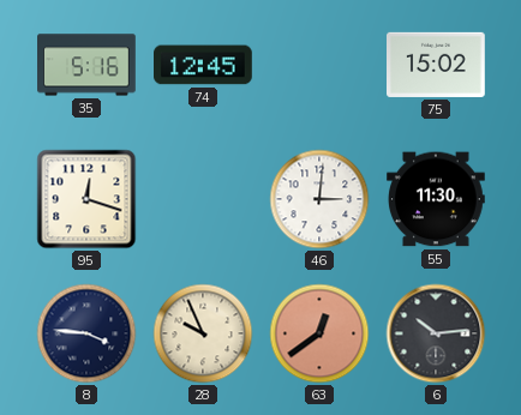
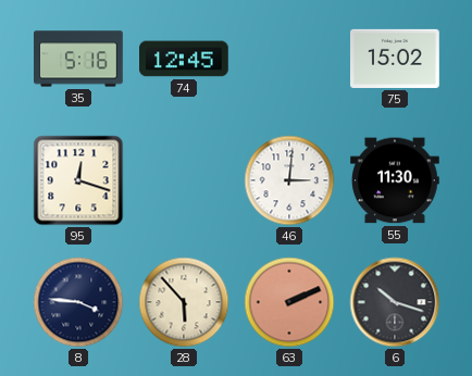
28: 9:56 -> 5:53 (184, 302)
63: 12:39 -> 2:11 (289, 302)
6: 10:14 -> 10:18 (395, 302)
